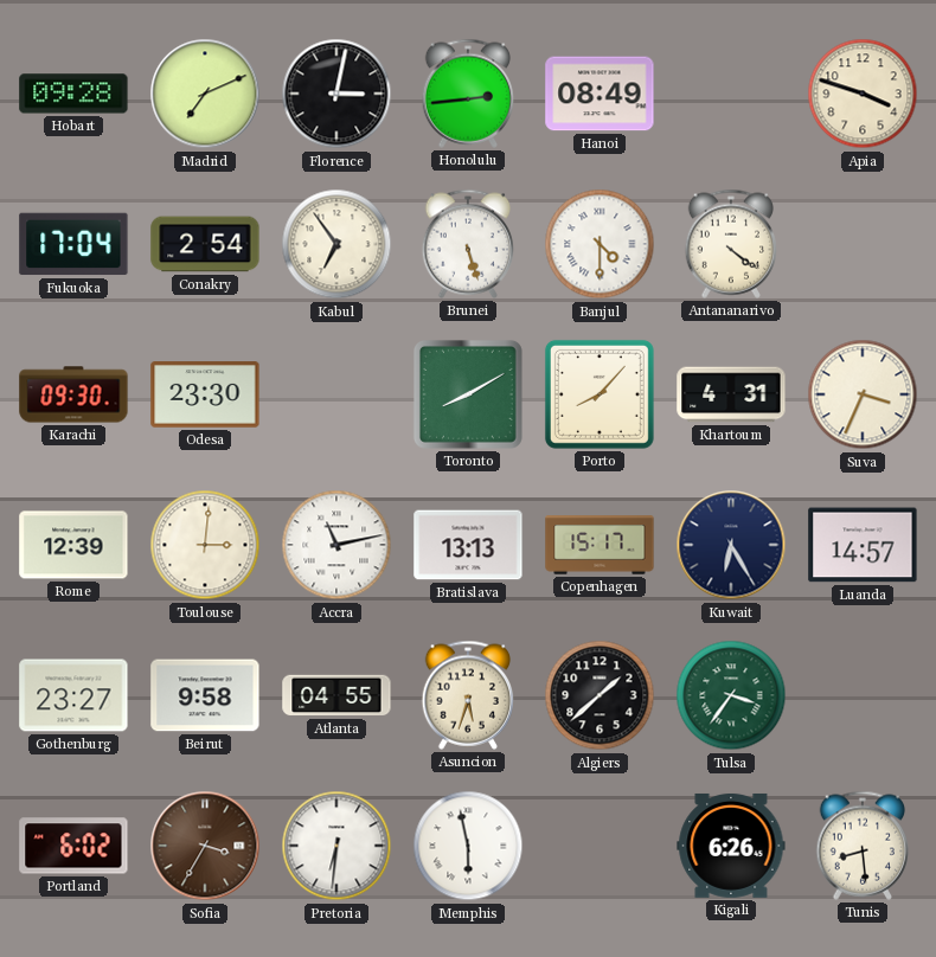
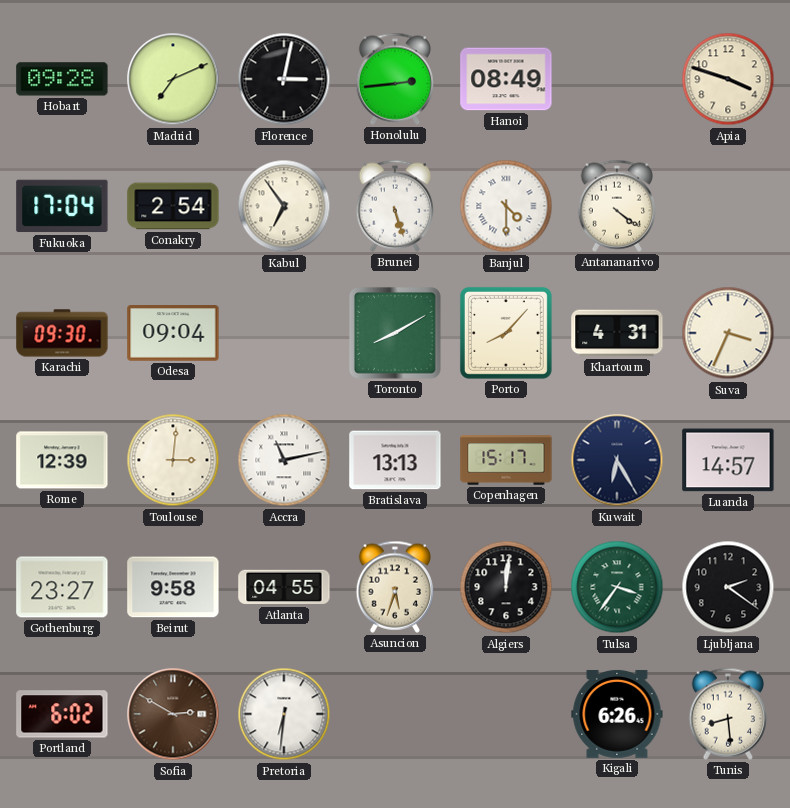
Odesa: 23:30 -> 09:04 (173, 333)
Algiers: 1:38 -> 12:01 (506, 587)
Ljubljana: none -> 2:21 (728, 587)
Sofia: 3:35 -> 2:50 (173, 714)
Memphis: 5:58 -> none (468, 846)
